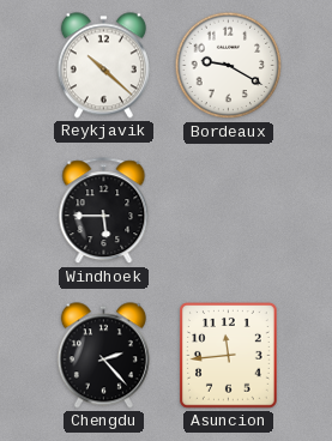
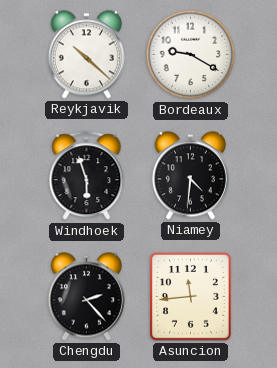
Windhoek: 5:45 -> 5:57 (87, 176)
Niamey: none -> 4:31 (190, 176)
